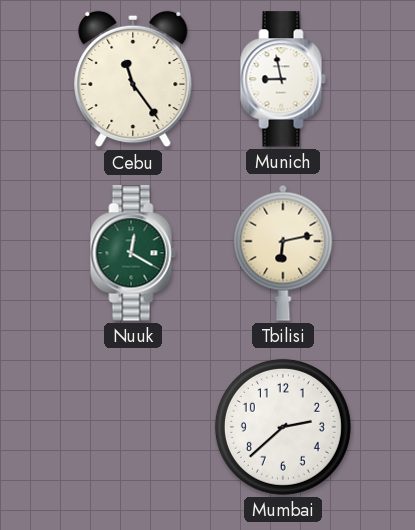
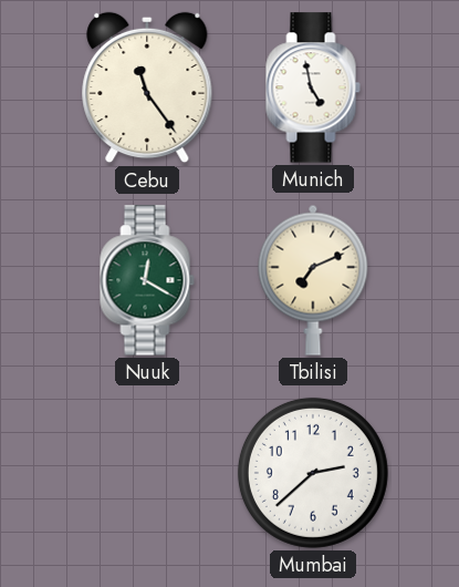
Munich: 8:58 -> 4:58 (313, 87)
Tbilisi: 6:13 -> 7:11 (313, 280)
